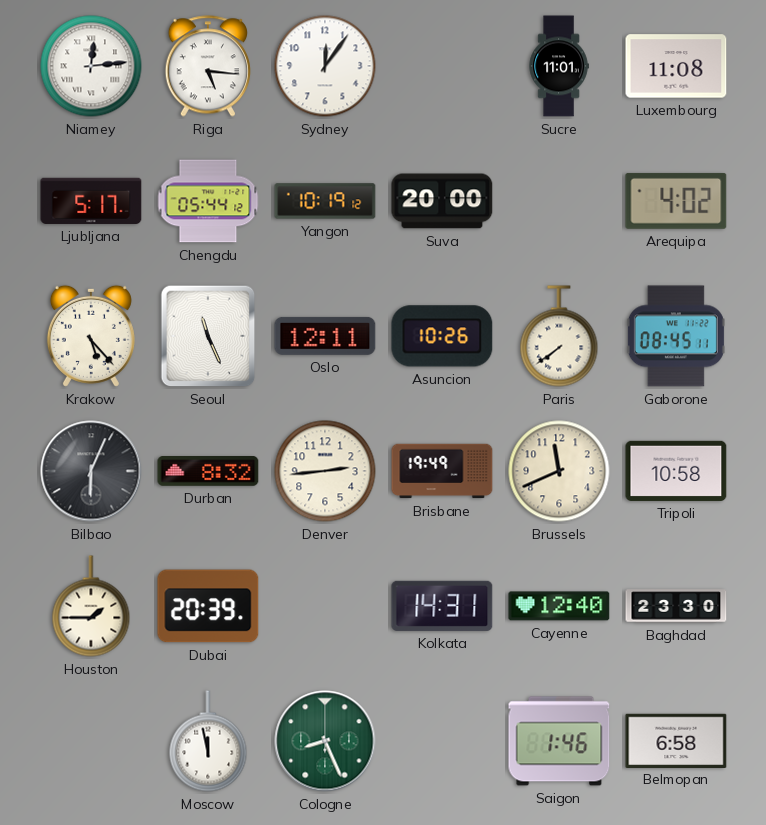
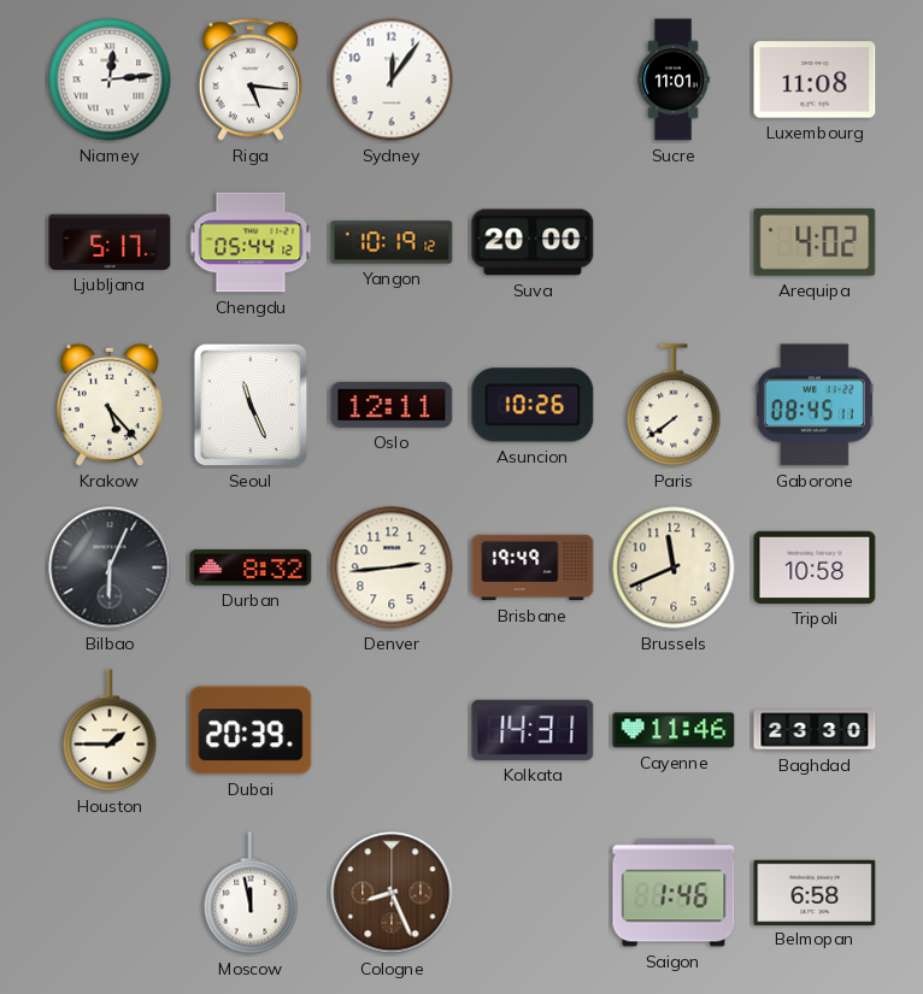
Cayenne: 12:40 -> 11:46 (674, 730)
Cologne dial: green -> brown (392, 893)
